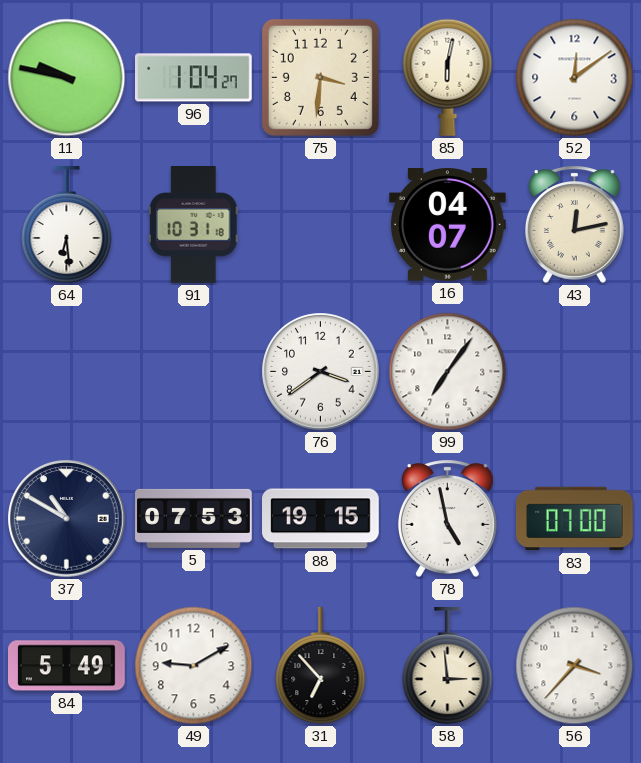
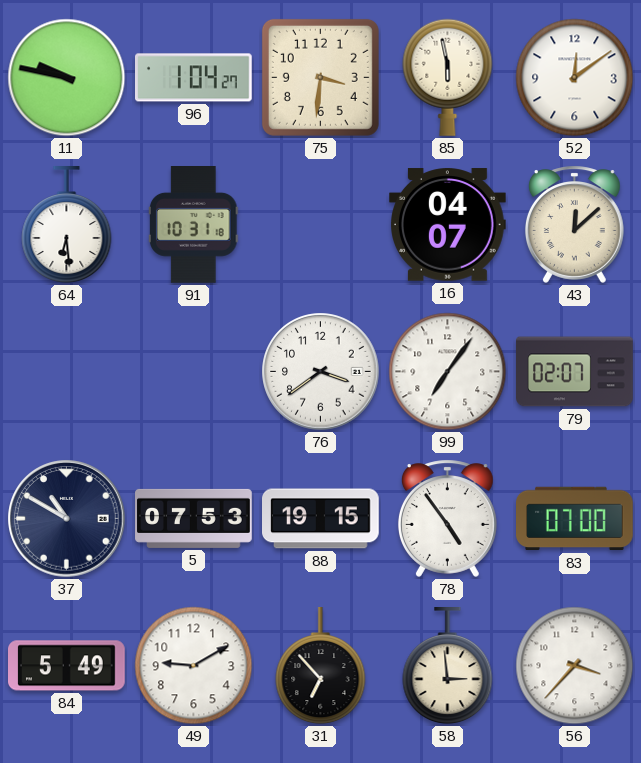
85: 6:02 -> 5:58 (448, 77)
43: 12:13 -> 12:08 (574, 224)
79: none -> 02:07 (575, 372)
78: 4:58 -> 4:54 (447, 518)
